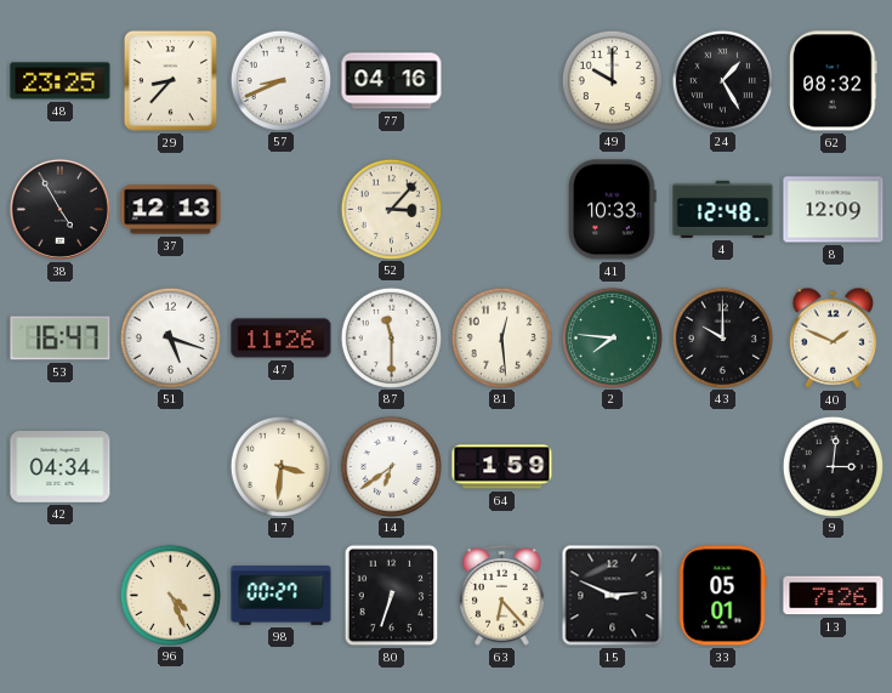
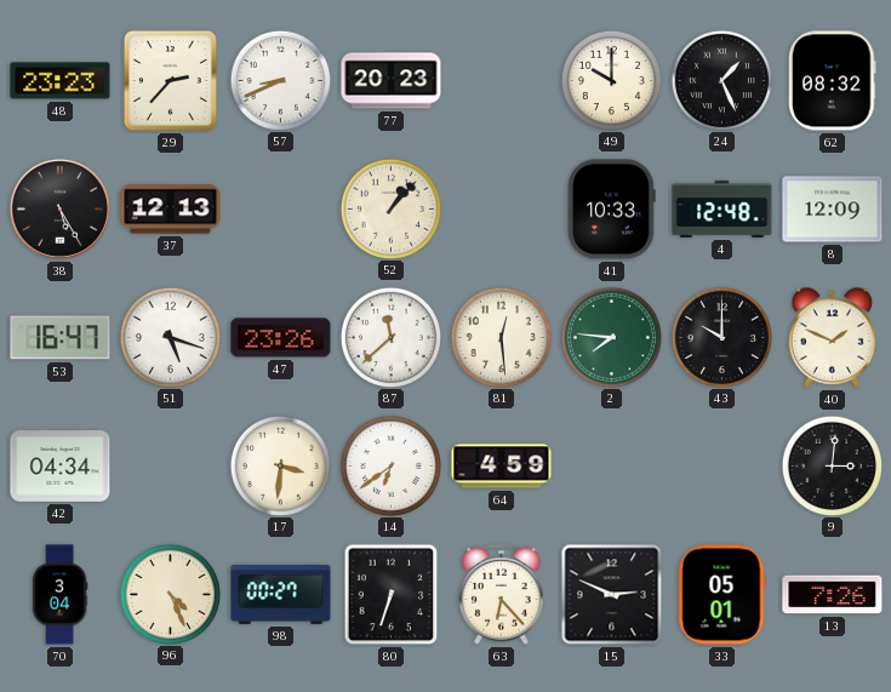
48: 23:25 -> 23:23 (61, 81)
29: 8:37 -> 2:37 (170, 80)
77: 04:16 -> 20:23 (392, 81)
24: 1:25 -> 1:26 (721, 80)
38: 4:55 -> 5:25 (59, 208)
52: 3:07 -> 1:07 (390, 208)
47: 11:26 -> 23:26 (281, 338)
87: 11:30 -> 11:38 (390, 337)
64: 1:59 -> 4:59 (502, 467)
70: none -> 3:04 (59, 595)
